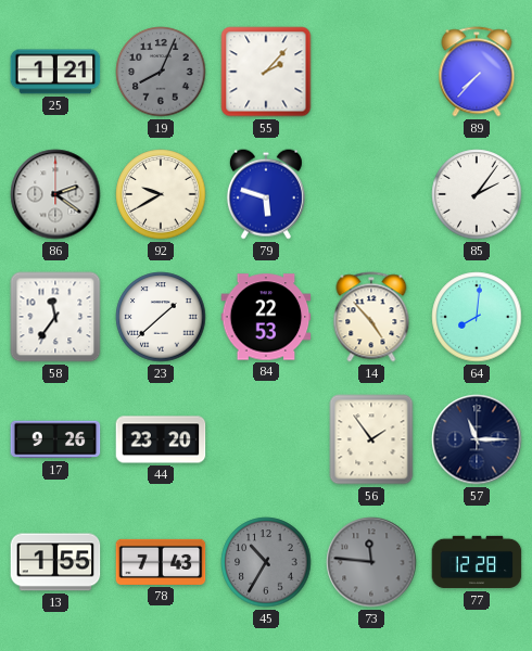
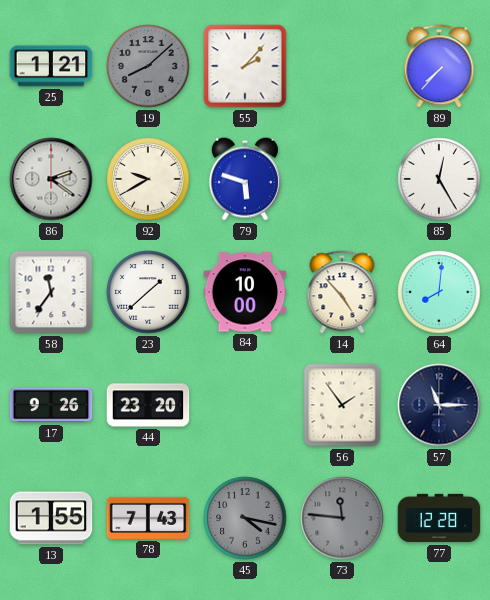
19: 8:04 -> 8:08 (148, 66)
85: 2:06 -> 12:25 (439, 179)
84: 22:53 -> 10:00 (245, 292)
45: 10:35 -> 4:17 (245, 518)
